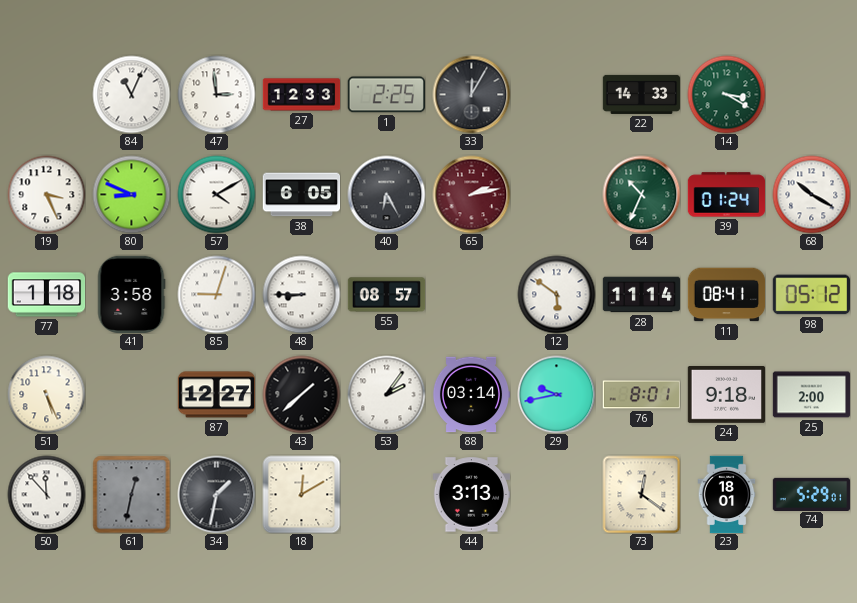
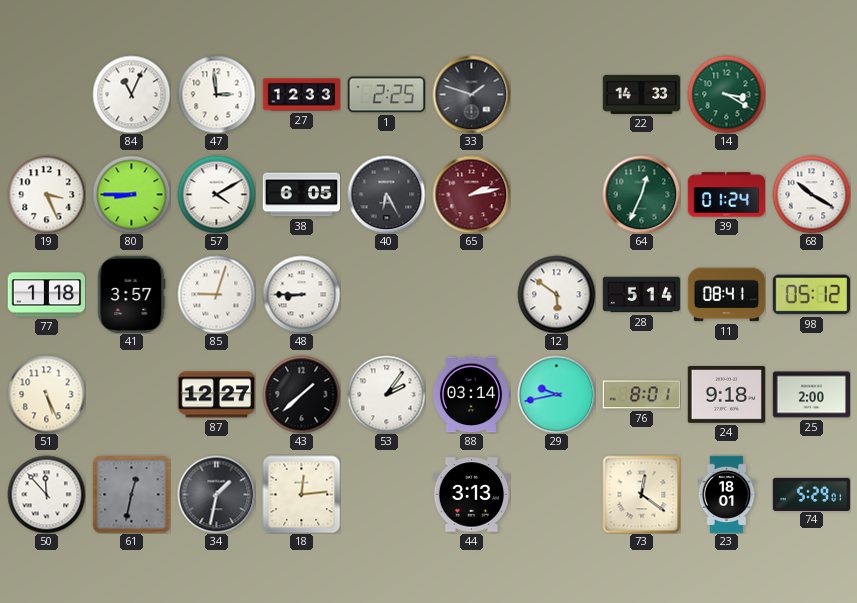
33: 12:05 -> 1:48 (471, 94)
80: 8:49 -> 8:45 (131, 194)
64: 10:34 -> 12:34 (641, 194)
41: 3:58 -> 3:57 (131, 294)
55: 08:57 -> none (386, 295)
28: 11:14 -> 5:14 (641, 295)
18: 12:10 -> 12:14 (301, 494)
